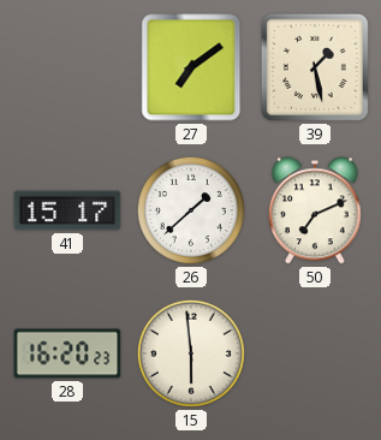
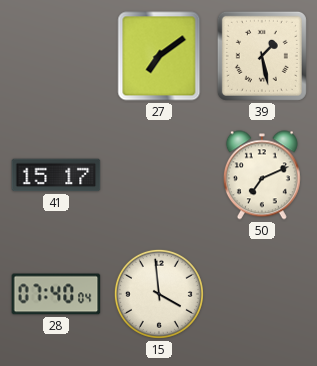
26: 1:38 -> none (191, 210)
28: 16:20 -> 07:40 (56, 294)
15: 5:59 -> 3:59 (159, 294)
